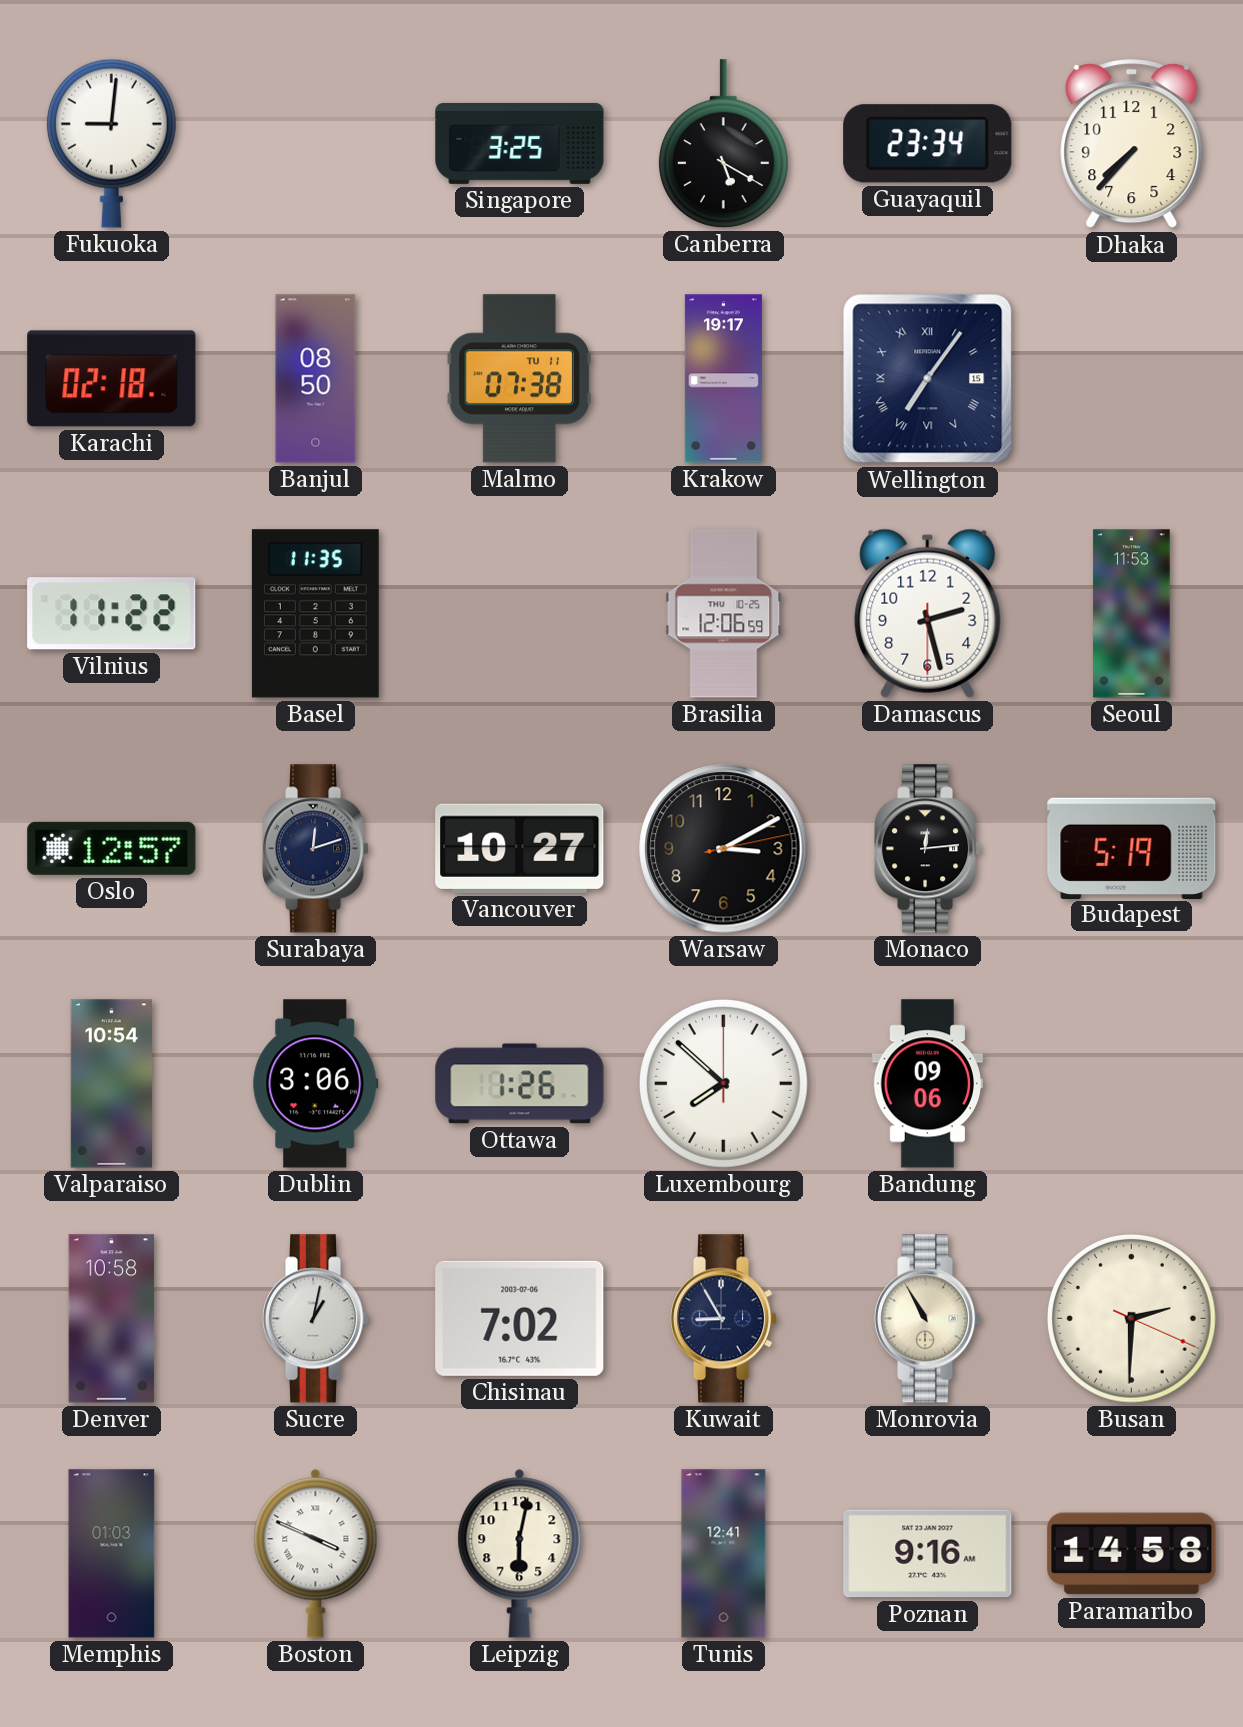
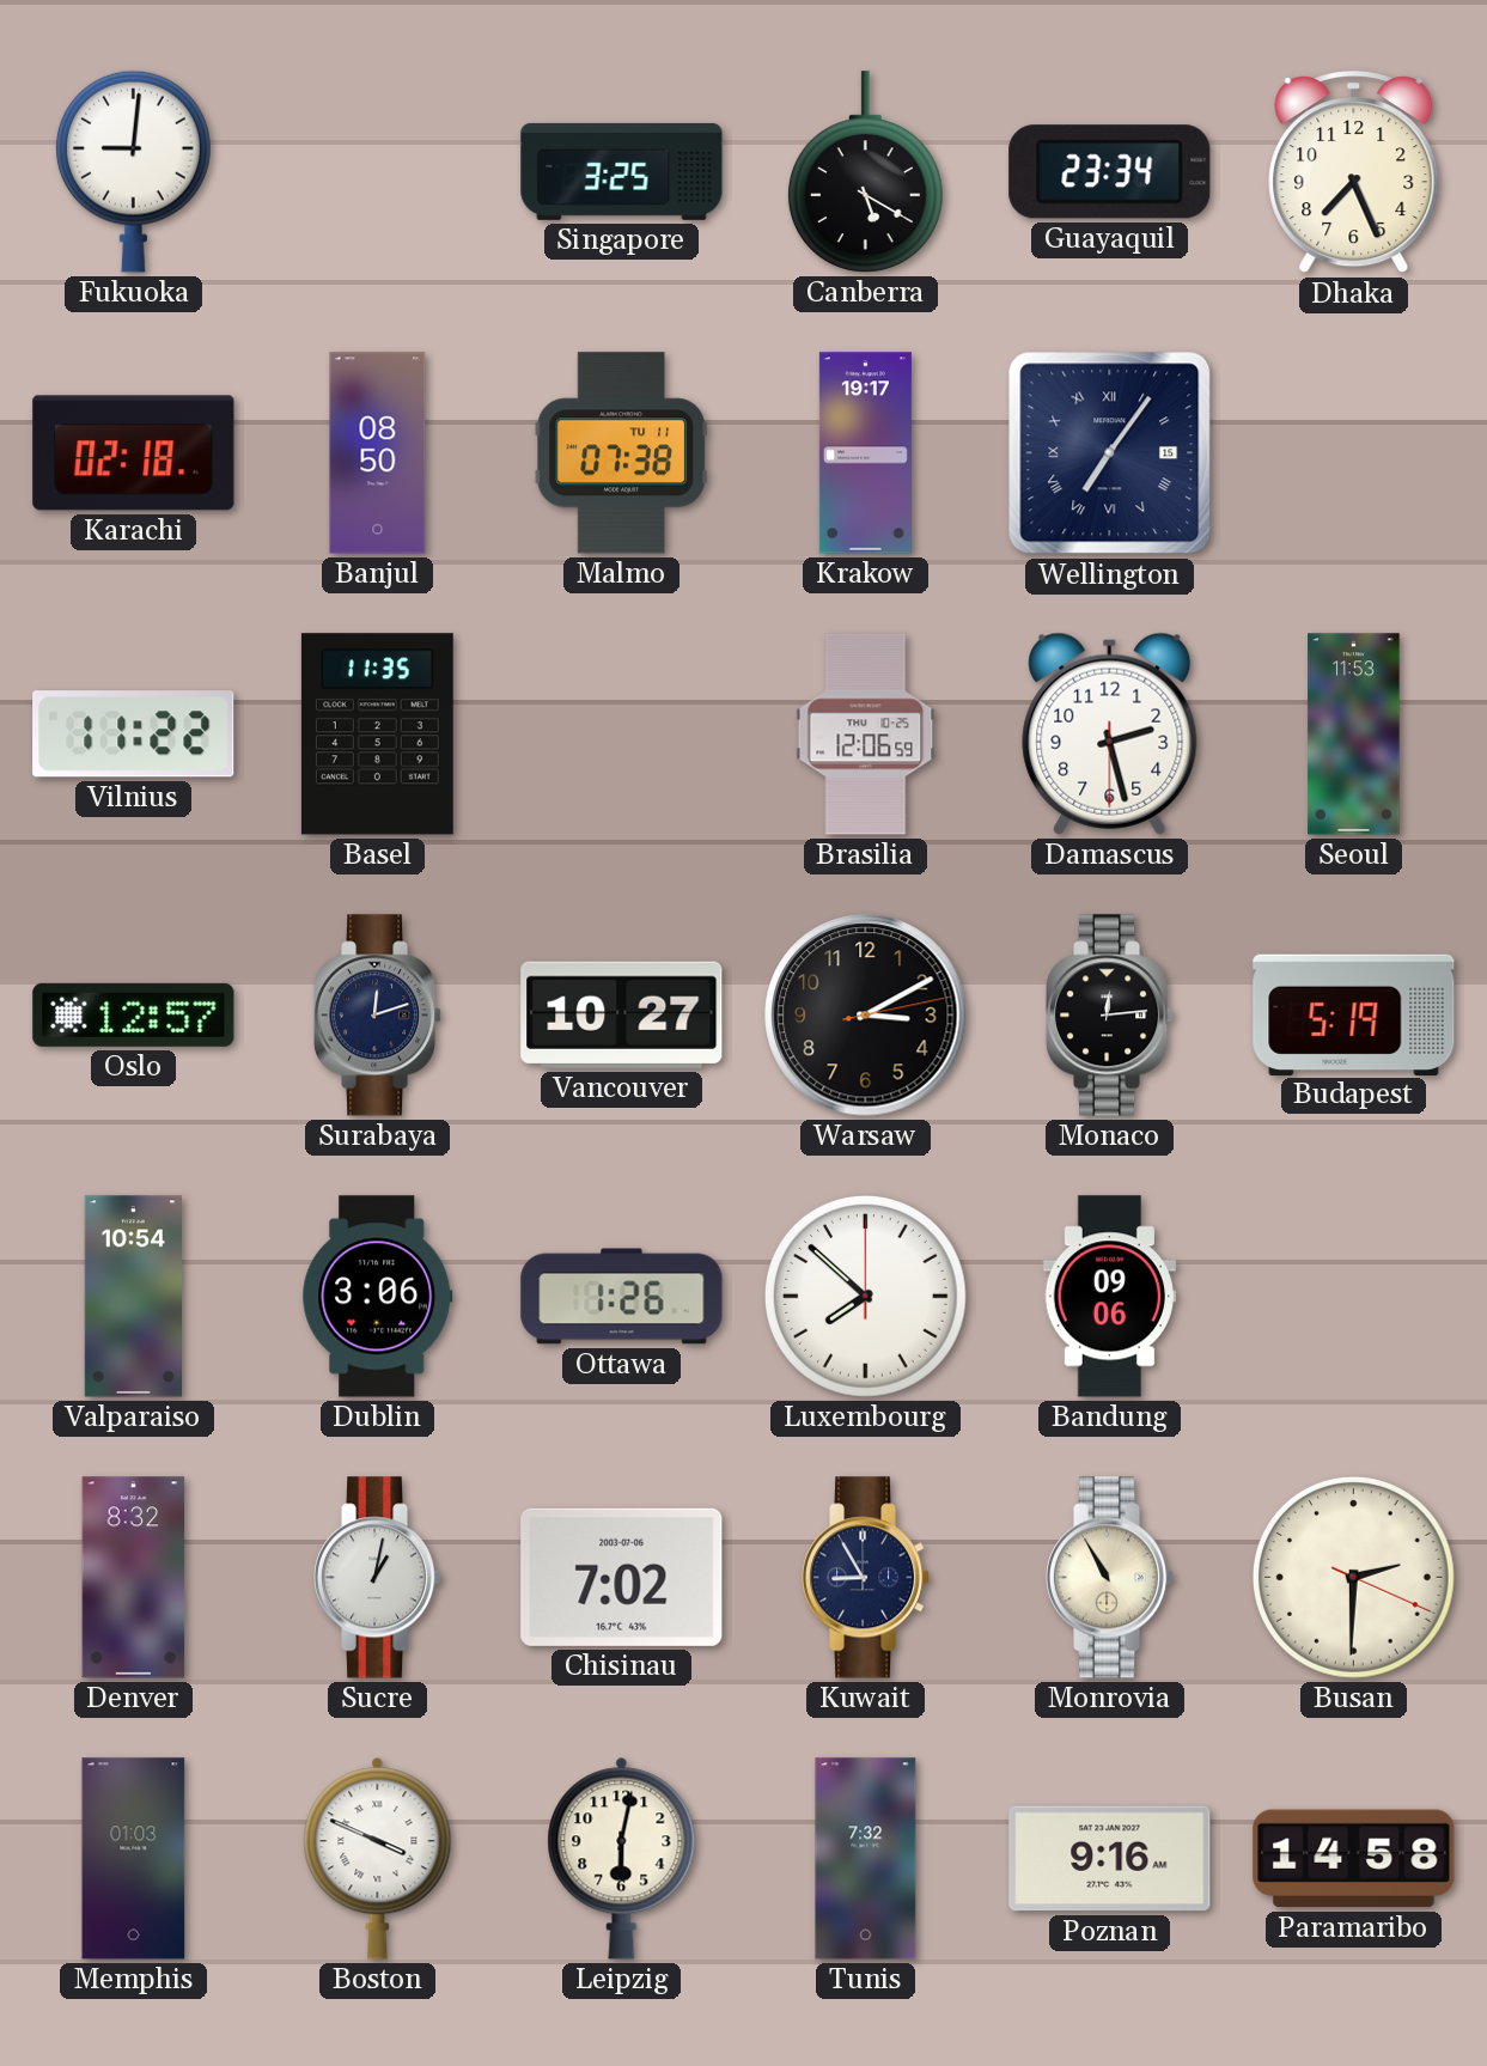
Dhaka: 7:37 -> 7:26 (1354, 172)
Denver: 10:58 -> 8:32 (134, 1578)
Tunis: 12:41 -> 7:32 (866, 1859)
